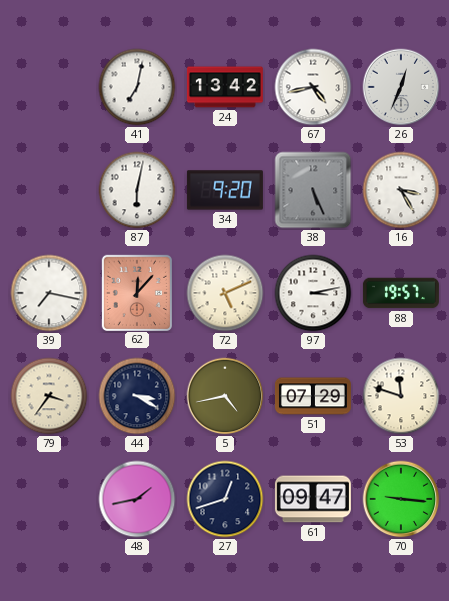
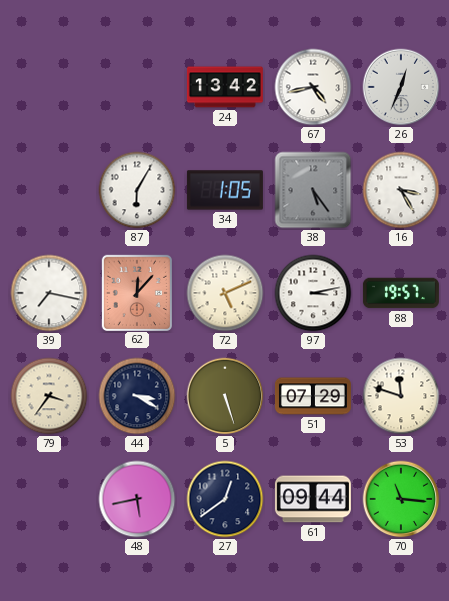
41: 7:02 -> none (137, 87)
87: 6:02 -> 6:05 (137, 190)
34: 9:20 -> 1:05 (225, 190)
38: 5:26 -> 5:24 (313, 190)
5: 4:43 -> 5:27 (225, 396)
48: 1:43 -> 5:43 (137, 499)
27: 12:42 -> 12:39 (225, 499)
61: 09:47 -> 09:44 (313, 499)
70: 9:16 -> 11:16 (401, 499)
